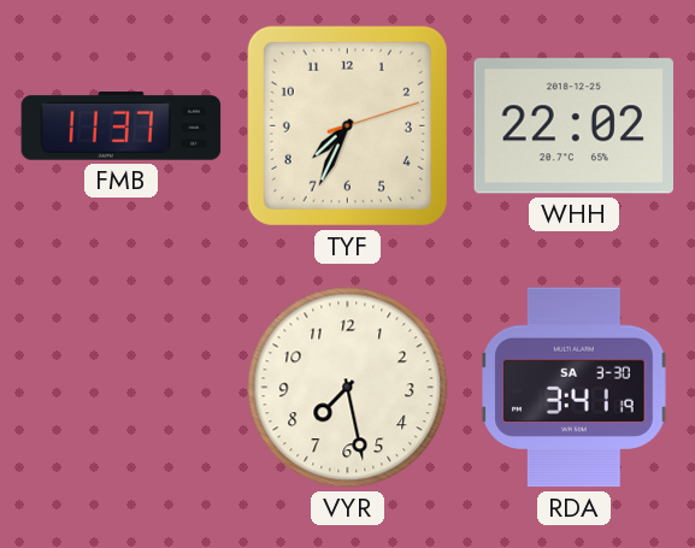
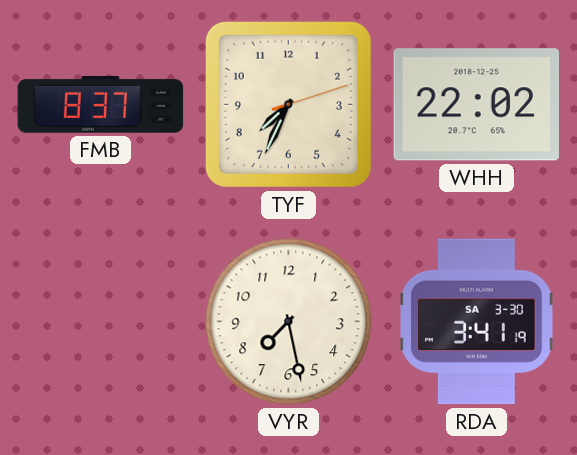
FMB: 11:37 -> 8:37 (101, 105)
